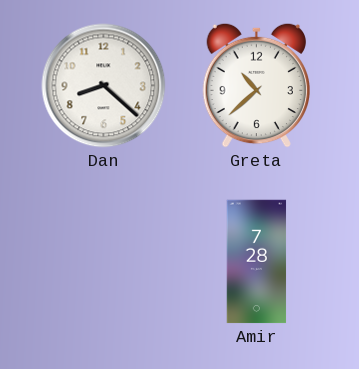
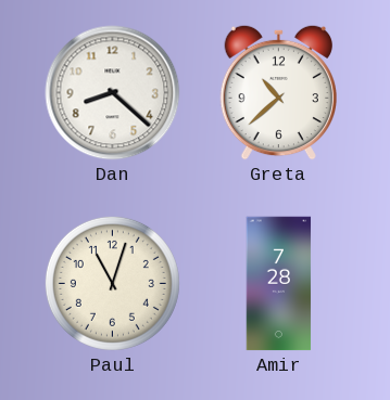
Paul: none -> 11:03 (112, 283)
